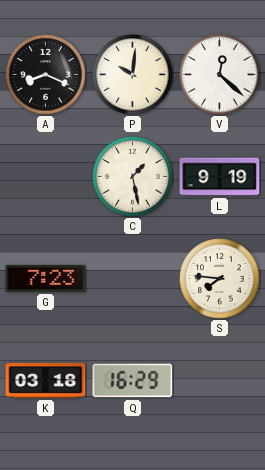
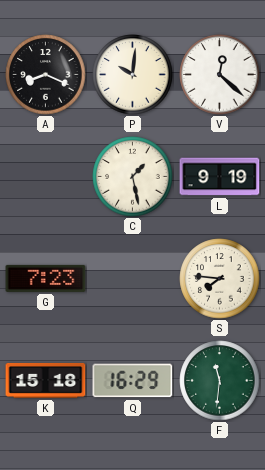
K: 03:18 -> 15:18 (46, 380)
F: none -> 11:31 (220, 381)
